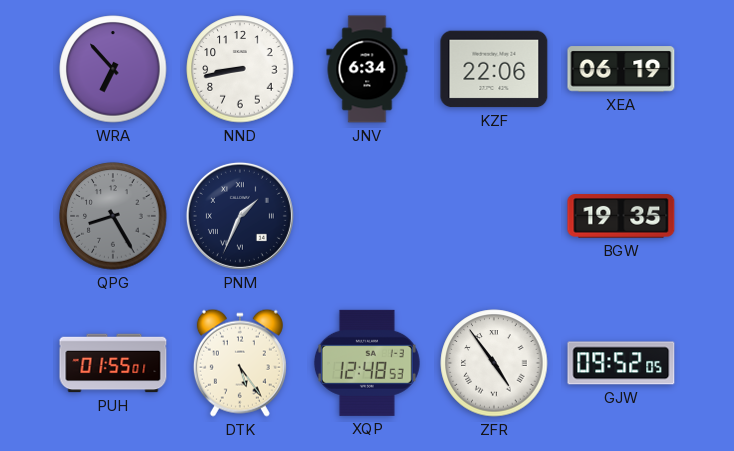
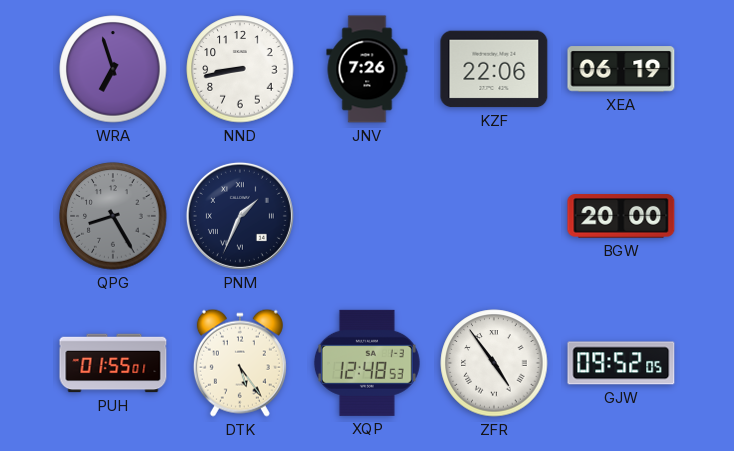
WRA: 6:53 -> 6:57 (113, 69)
JNV: 6:34 -> 7:26 (367, 69)
BGW: 19:35 -> 20:00 (621, 216)
